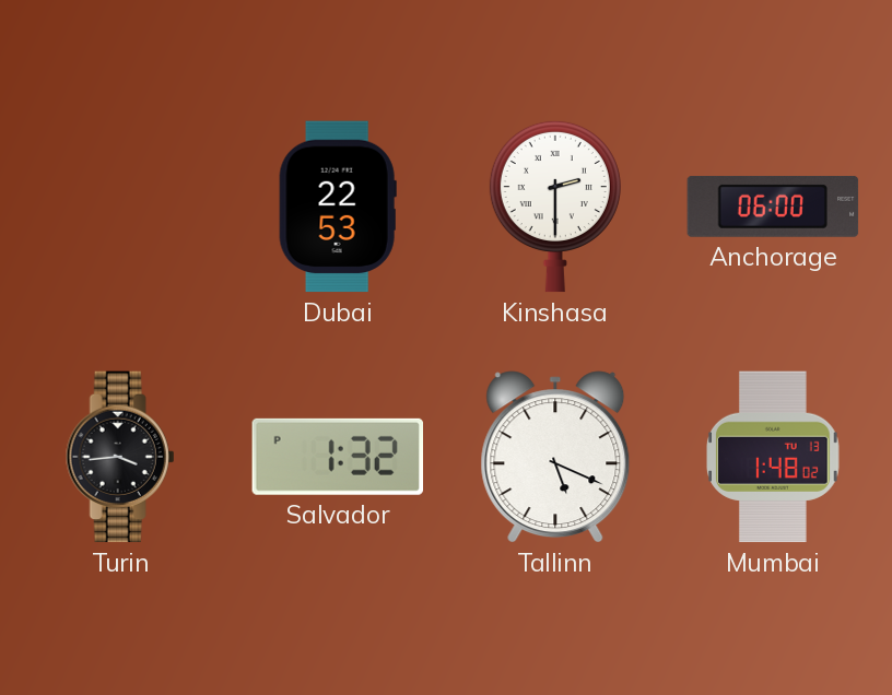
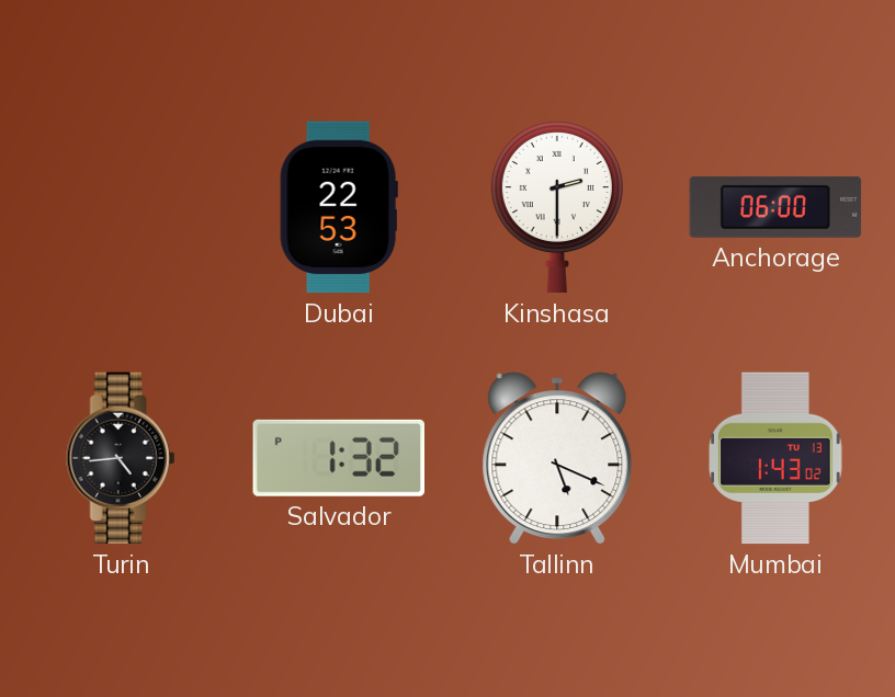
Turin: 3:44 -> 4:44 (121, 458)
Mumbai: 1:48 -> 1:43 (777, 458)
